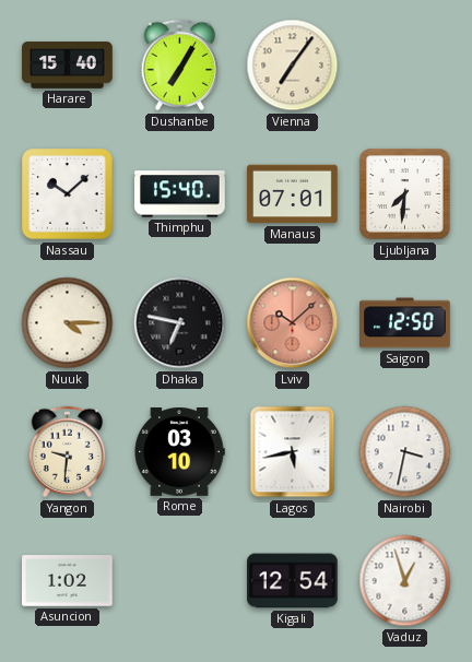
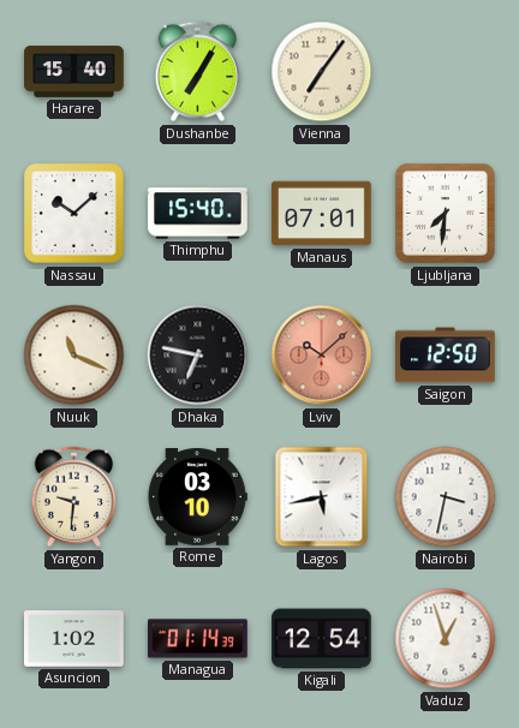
Nuuk: 4:15 -> 11:19 (74, 356)
Managua: none -> 01:14 (198, 639)
